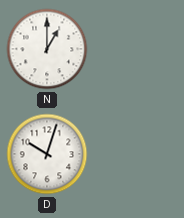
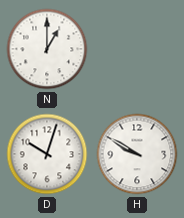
H: none -> 9:50 (137, 154)
